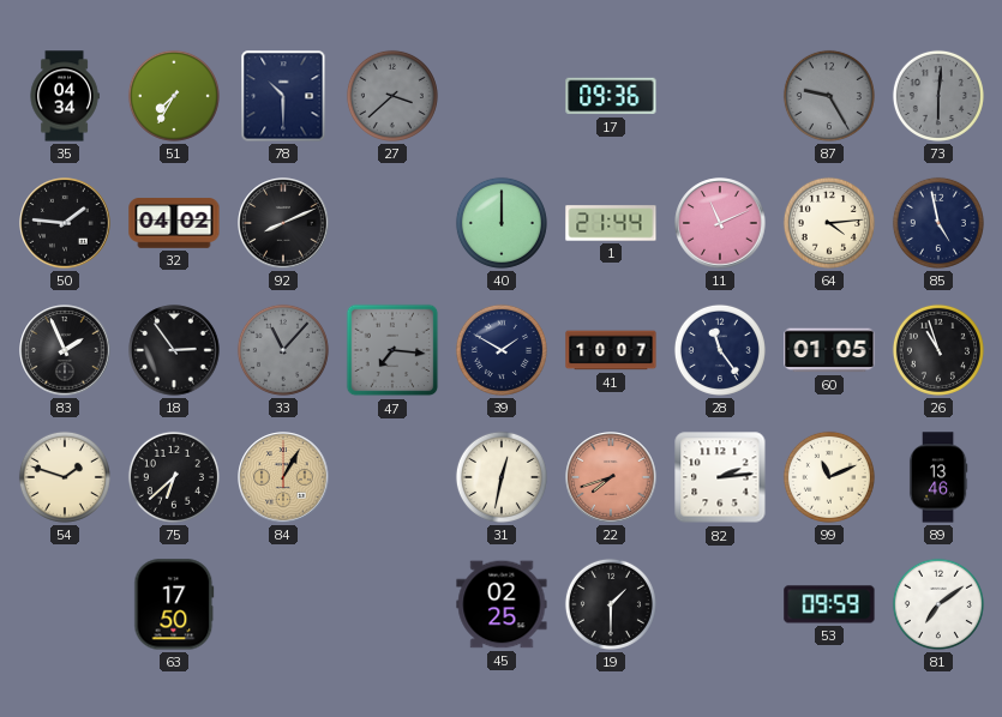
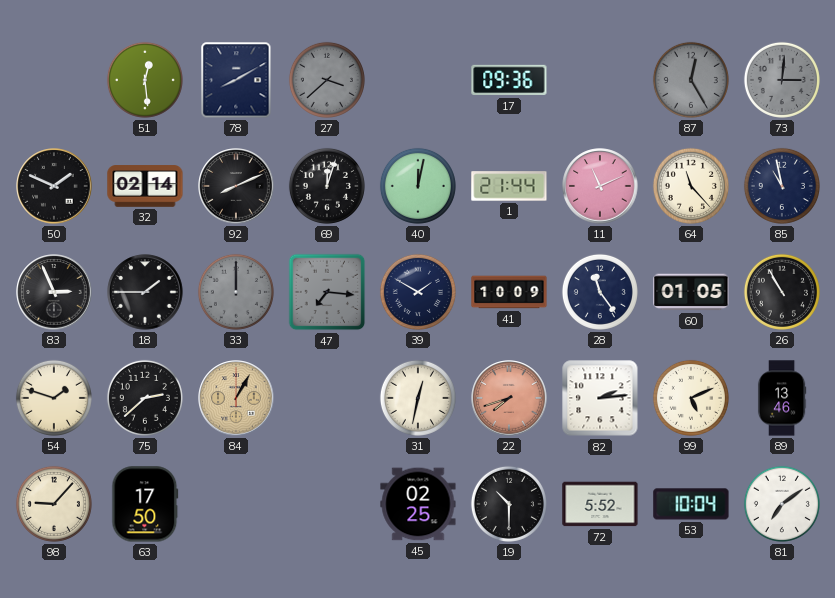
35: 04:34 -> none (65, 96)
51: 7:35 -> 12:29 (145, 80)
78: 10:30 -> 8:10 (236, 80)
87: 9:25 -> 12:25 (691, 80)
73: 6:01 -> 3:01 (782, 80)
50: 1:46 -> 1:49 (54, 186)
32: 04:02 -> 02:14 (145, 186)
69: none -> 12:03 (327, 186)
40: 12:00 -> 12:02 (418, 186)
64: 4:14 -> 11:23 (691, 186)
85: 4:58 -> 10:58 (782, 186)
83: 1:56 -> 2:56 (54, 292)
18: 2:54 -> 1:45 (145, 292)
33: 11:07 -> 12:00 (236, 292)
41: 10:07 -> 10:09 (509, 292)
26: 10:57 -> 10:55 (782, 292)
75: 6:38 -> 2:38 (145, 398)
99: 11:11 -> 5:11 (691, 398)
98: none -> 9:07 (54, 504)
19: 1:30 -> 10:30 (509, 504)
72: none -> 5:52 (600, 504)
53: 09:59 -> 10:04 (691, 504)
